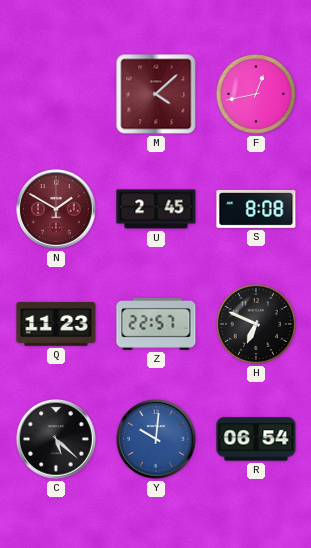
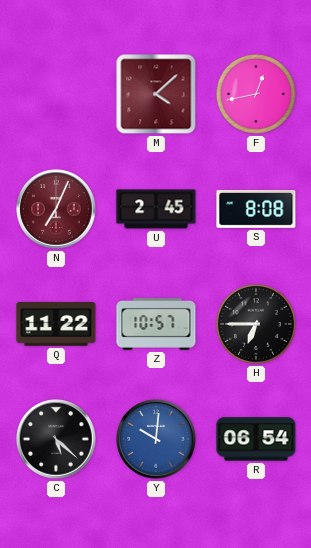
N: 1:50 -> 7:04 (56, 209)
Q: 11:23 -> 11:22 (56, 324)
Z: 22:57 -> 10:57 (156, 324)
H: 6:49 -> 6:45 (256, 324)
